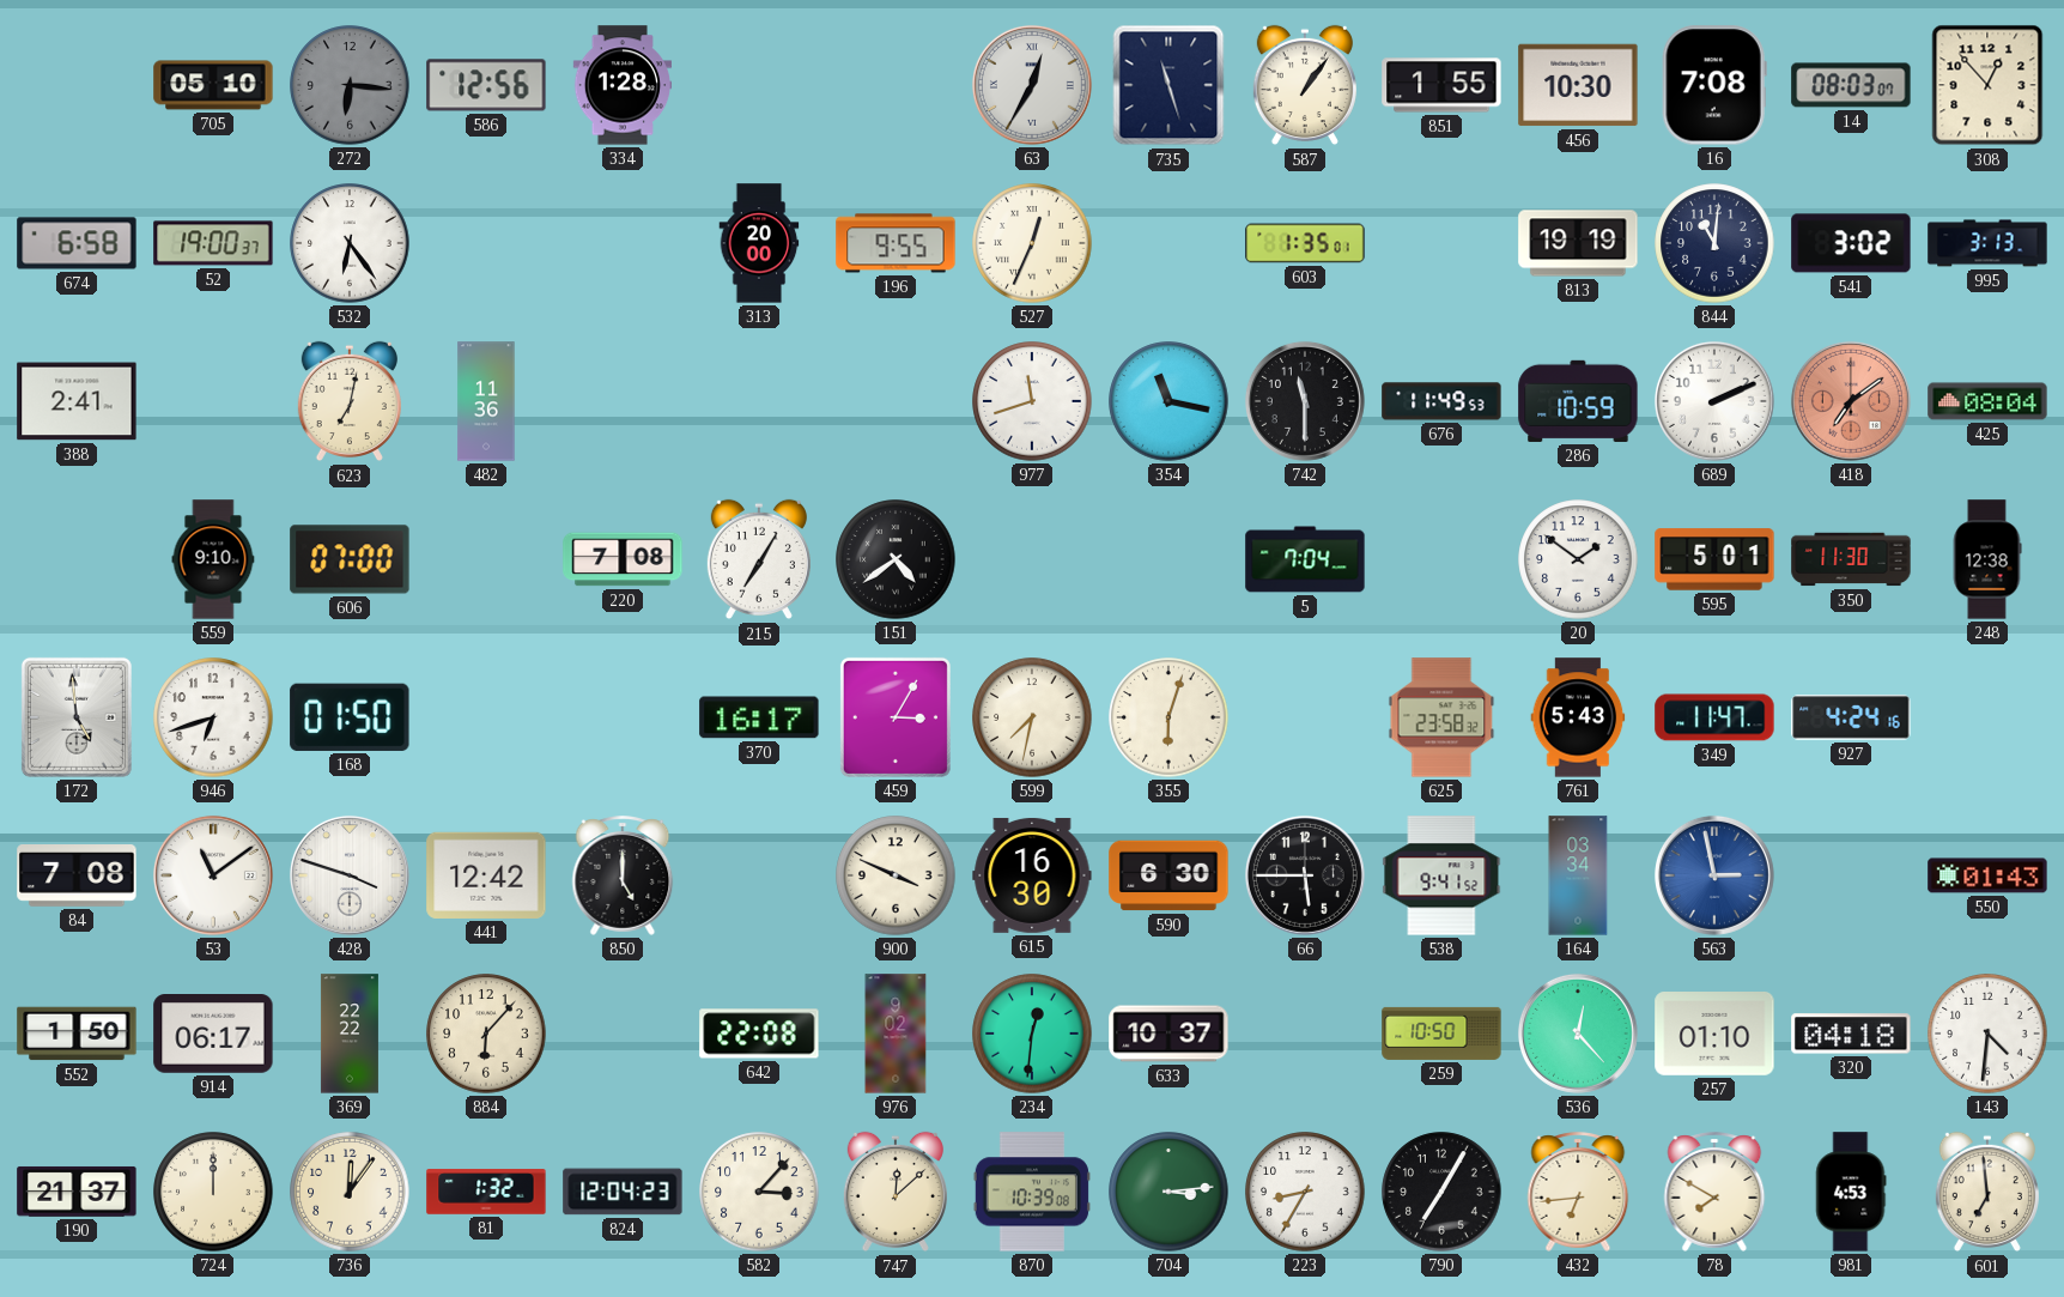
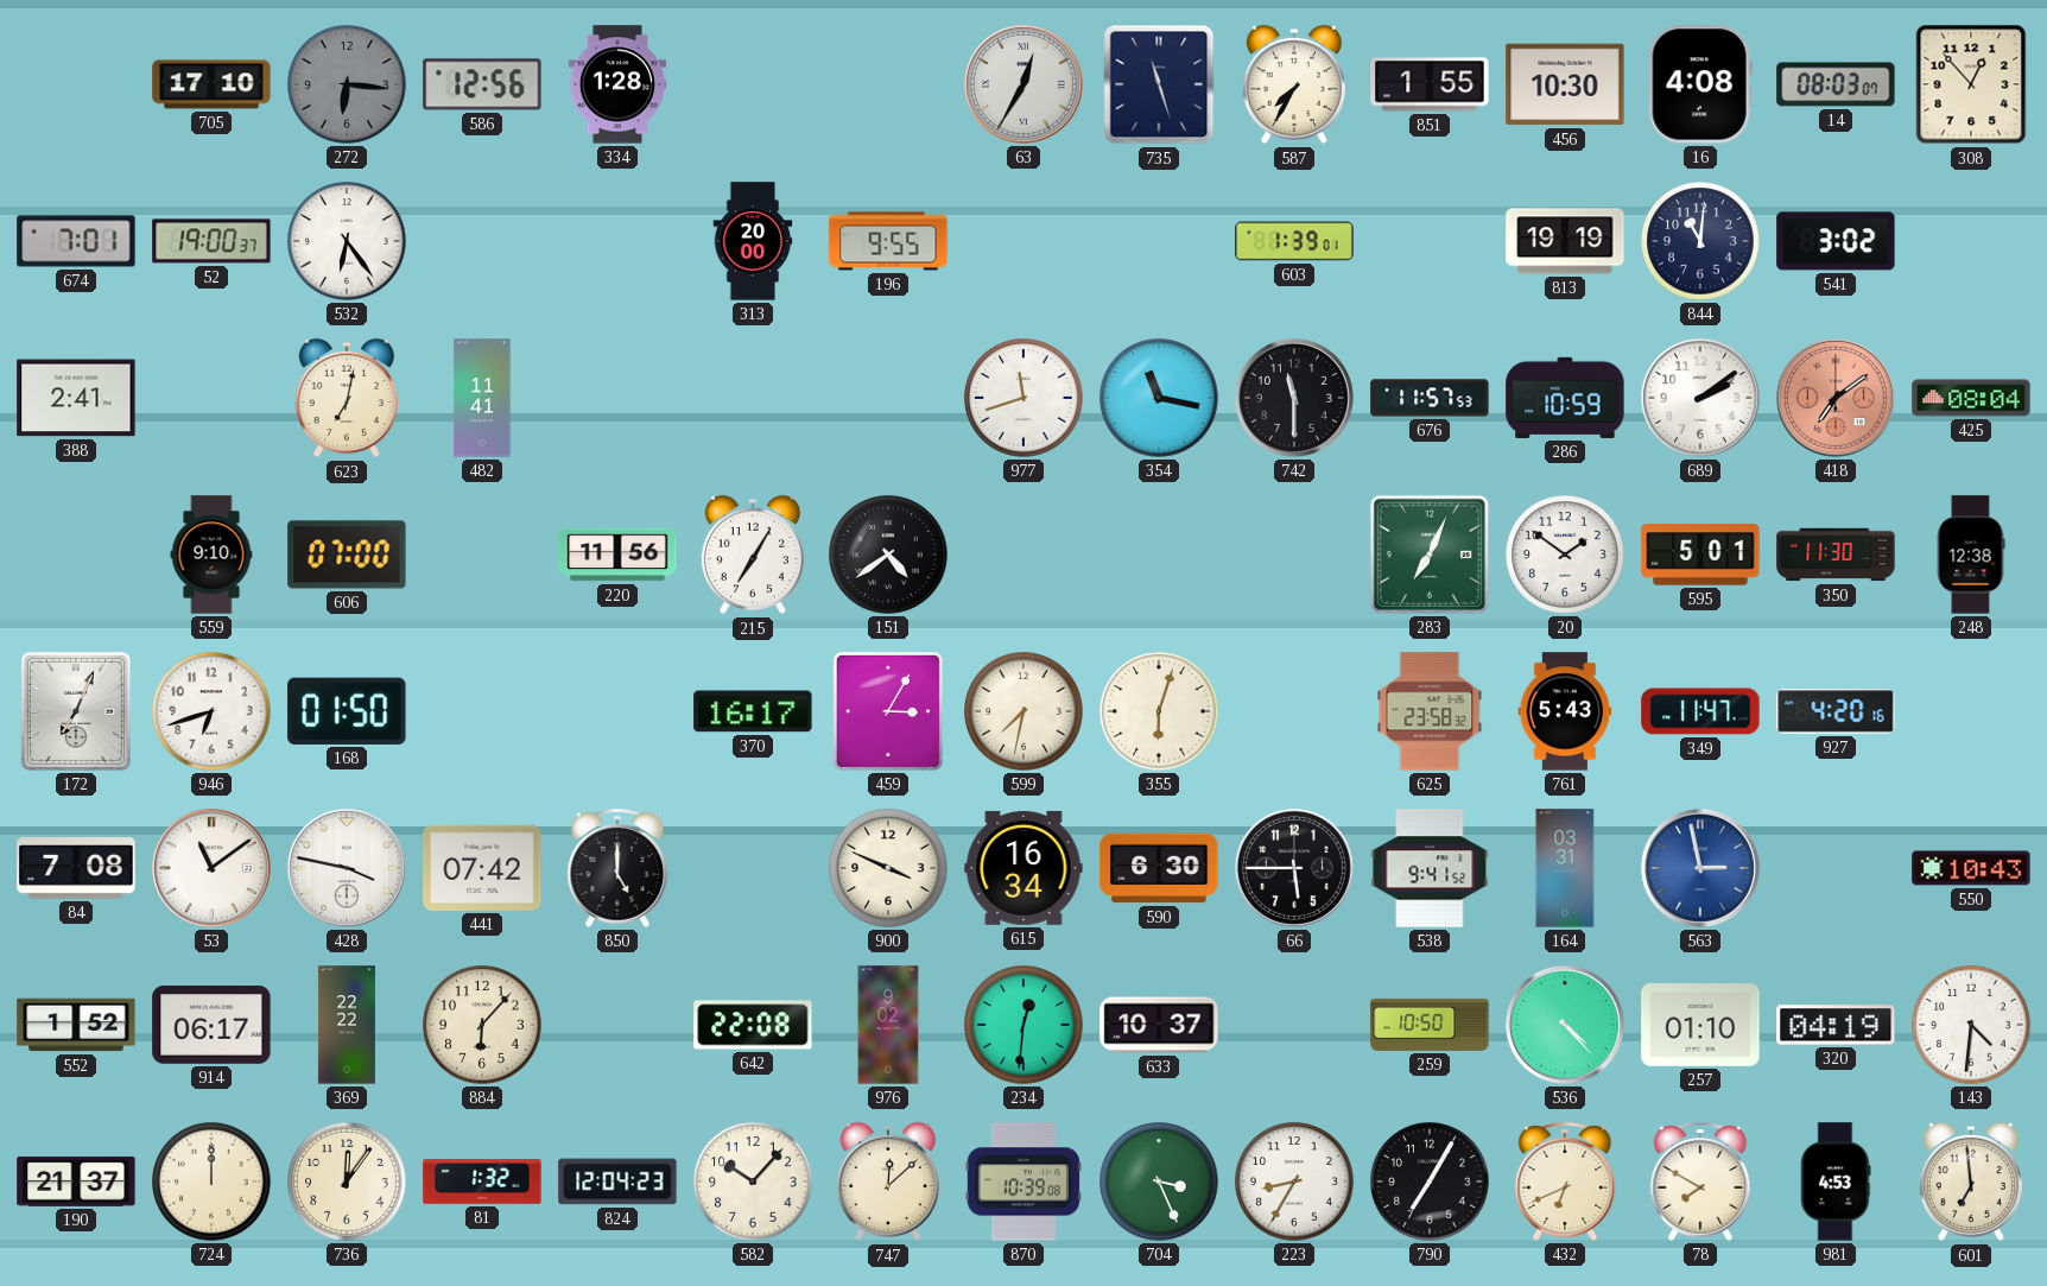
705: 05:10 -> 17:10 (211, 84)
587: 1:06 -> 7:35 (1294, 84)
16: 7:08 -> 4:08 (1700, 84)
674: 6:58 -> 7:01 (76, 241)
527: 12:34 -> none (1032, 243)
603: 1:35 -> 1:39 (1294, 241)
995: 3:13 -> none (1987, 243)
482: 11:36 -> 11:41 (482, 398)
676: 11:49 -> 11:57 (1430, 398)
689: 2:11 -> 2:09 (1700, 398)
220: 7:08 -> 11:56 (617, 555)
5: 7:04 -> none (1305, 559)
283: none -> 7:04 (1430, 555)
172: 4:59 -> 7:04 (76, 711)
927: 4:24 -> 4:20 (1836, 711)
428: 3:48 -> 3:47 (347, 868)
441: 12:42 -> 07:42 (482, 868)
615: 16:30 -> 16:34 (1023, 868)
164: 03:34 -> 03:31 (1565, 868)
550: 01:43 -> 10:43 (1971, 868)
552: 1:50 -> 1:52 (76, 1025)
536: 12:23 -> 4:23 (1565, 1025)
320: 04:18 -> 04:19 (1836, 1025)
582: 3:07 -> 10:07 (753, 1182)
704: 3:14 -> 3:26 (1159, 1182)
432: 6:44 -> 6:41 (1565, 1182)
